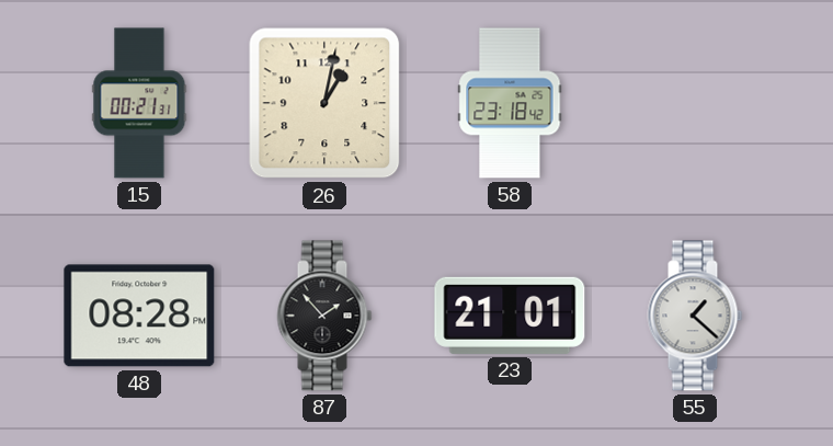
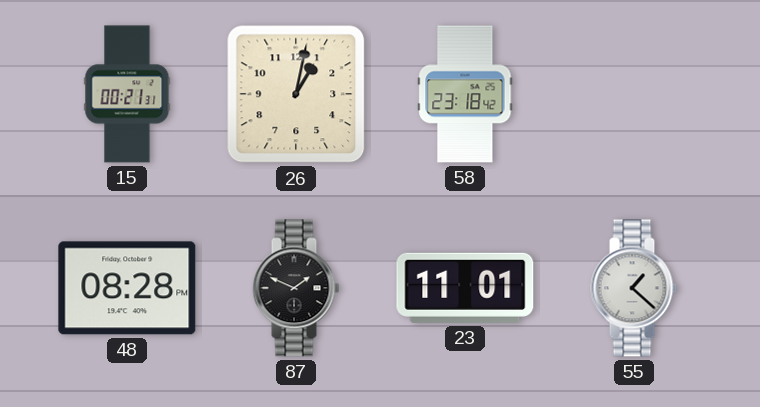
87: 1:53 -> 1:49 (296, 288)
23: 21:01 -> 11:01 (465, 288)
